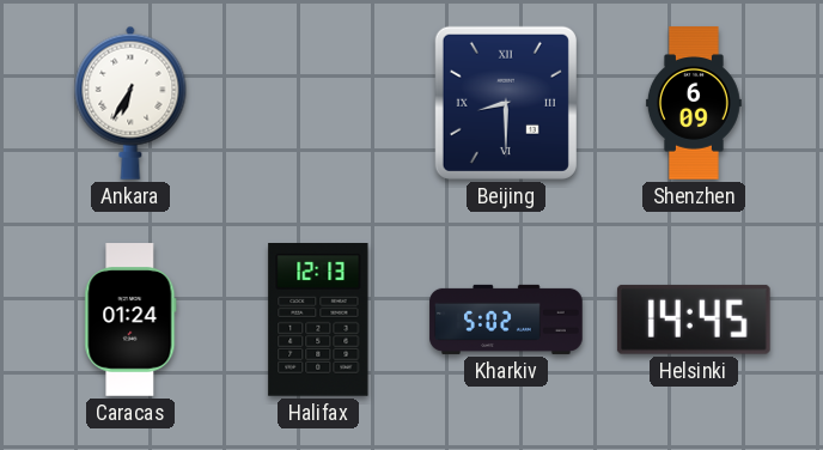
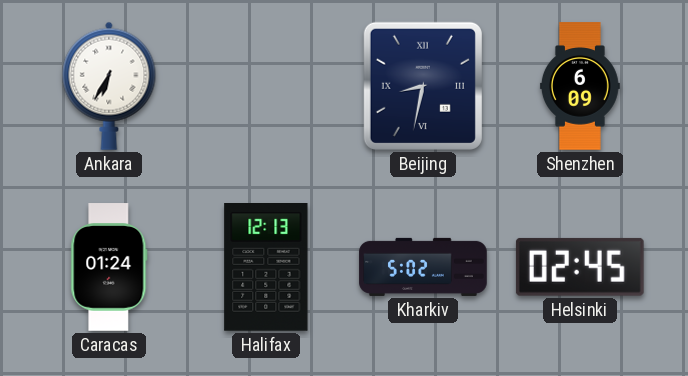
Beijing: 8:30 -> 8:32 (423, 86)
Helsinki: 14:45 -> 02:45 (580, 267)
